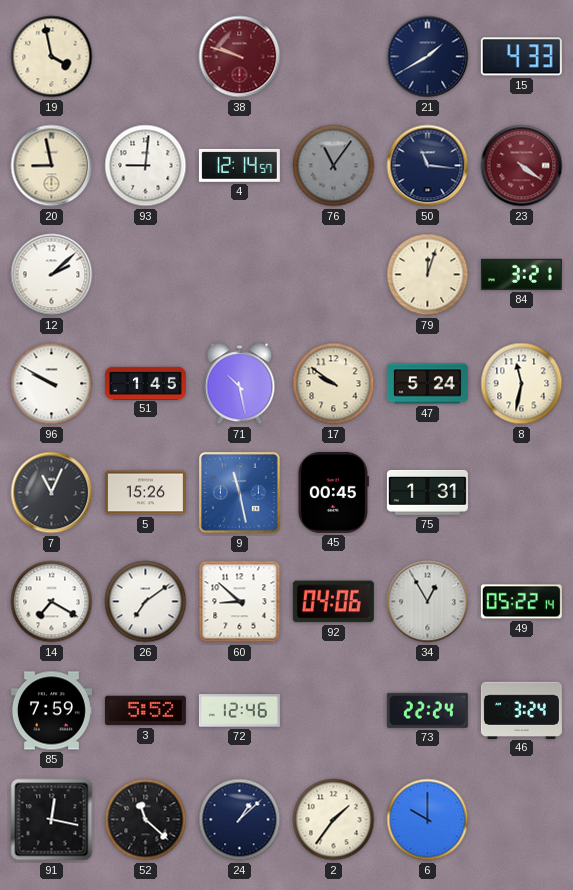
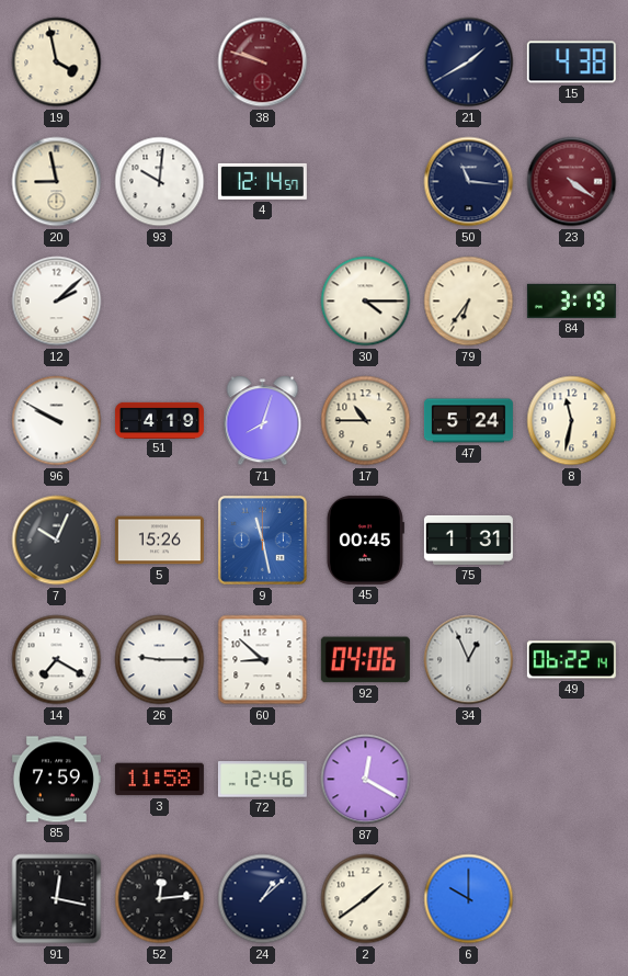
15: 4:33 -> 4:38 (571, 63)
93: 9:01 -> 10:01 (160, 182)
76: 11:06 -> none (334, 166)
30: none -> 4:15 (366, 302)
79: 12:03 -> 6:36 (469, 302)
84: 3:21 -> 3:19 (571, 300)
51: 1:45 -> 4:19 (159, 420)
71: 10:28 -> 8:03 (263, 421)
17: 9:51 -> 10:45 (366, 421)
7: 11:04 -> 10:04 (57, 541)
26: 7:09 -> 9:15 (160, 660)
34: 12:55 -> 12:56 (469, 660)
49: 05:22 -> 06:22 (571, 660)
3: 5:52 -> 11:58 (159, 780)
87: none -> 12:20 (366, 780)
73: 22:24 -> none (427, 710)
46: 3:24 -> none (521, 710)
52: 11:22 -> 12:14 (160, 899)
2: 1:36 -> 1:39 (366, 899)
